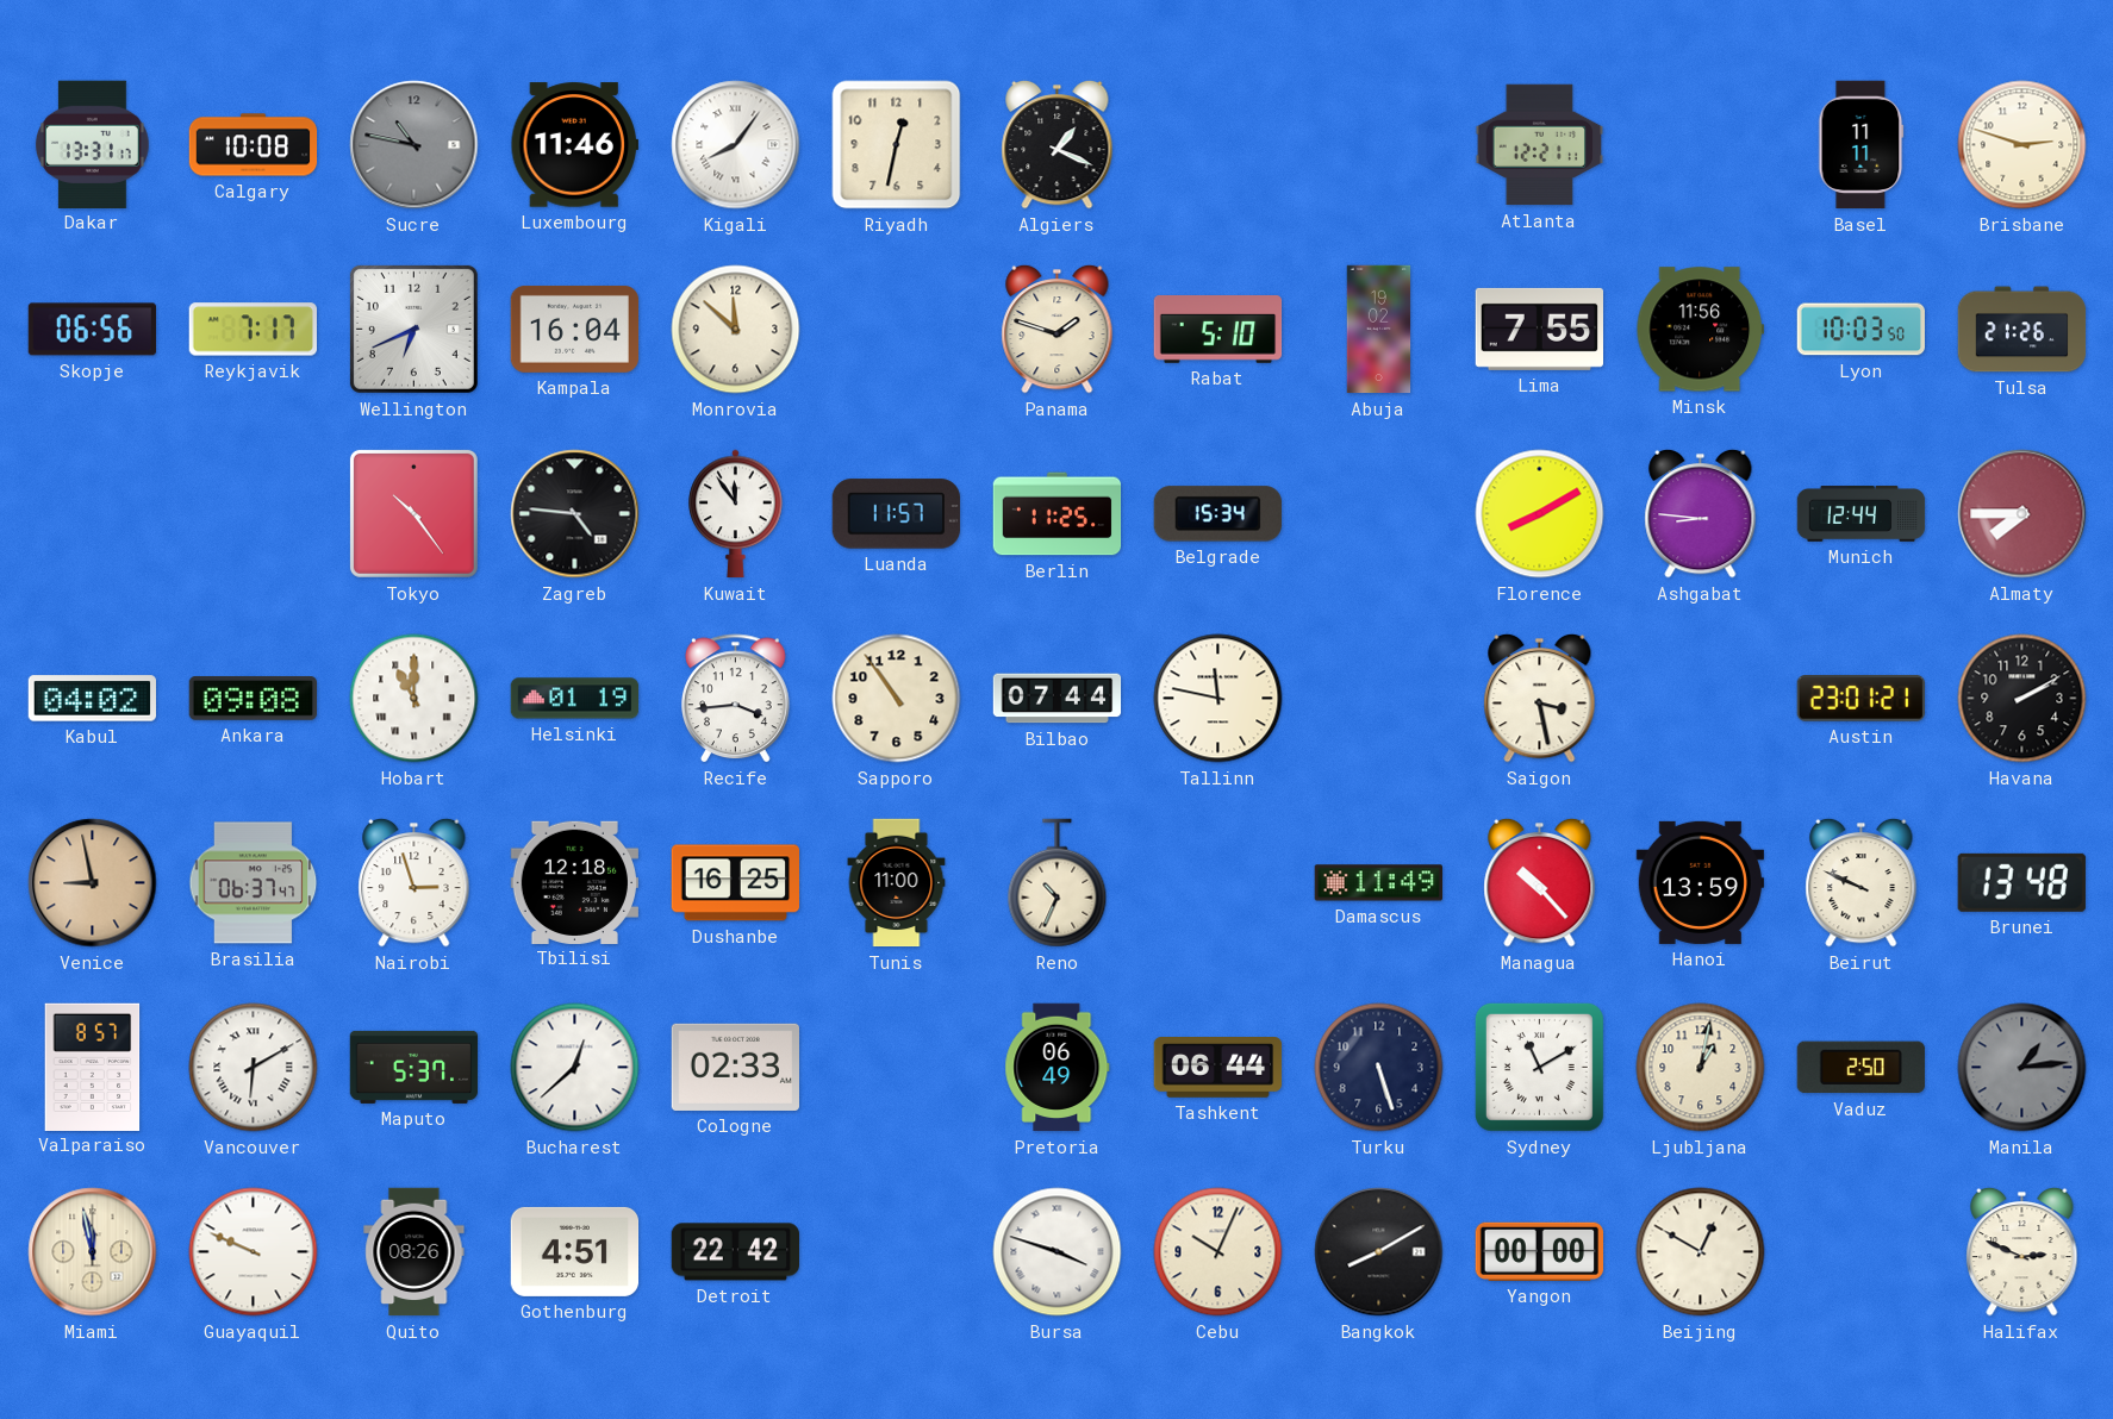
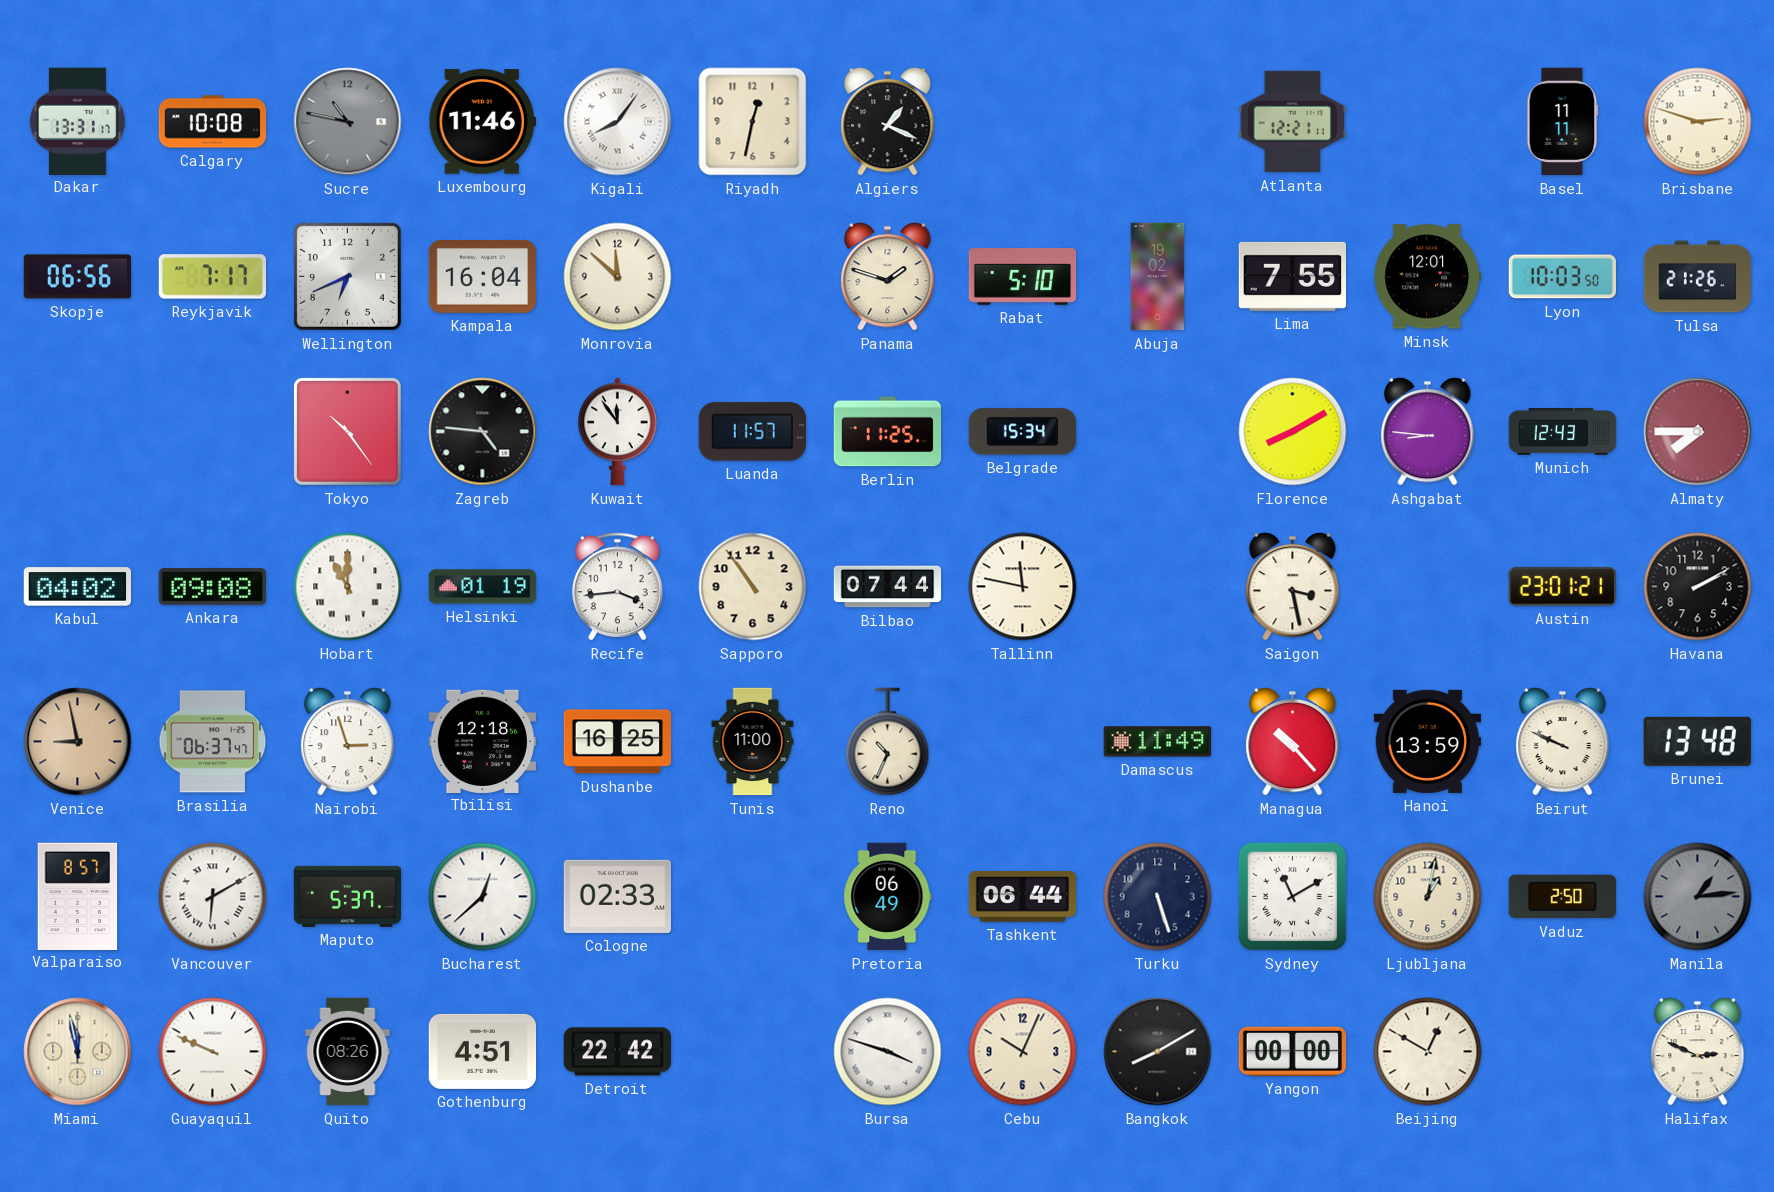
Minsk: 11:56 -> 12:01 (1427, 277)
Munich: 12:44 -> 12:43 (1563, 432)
